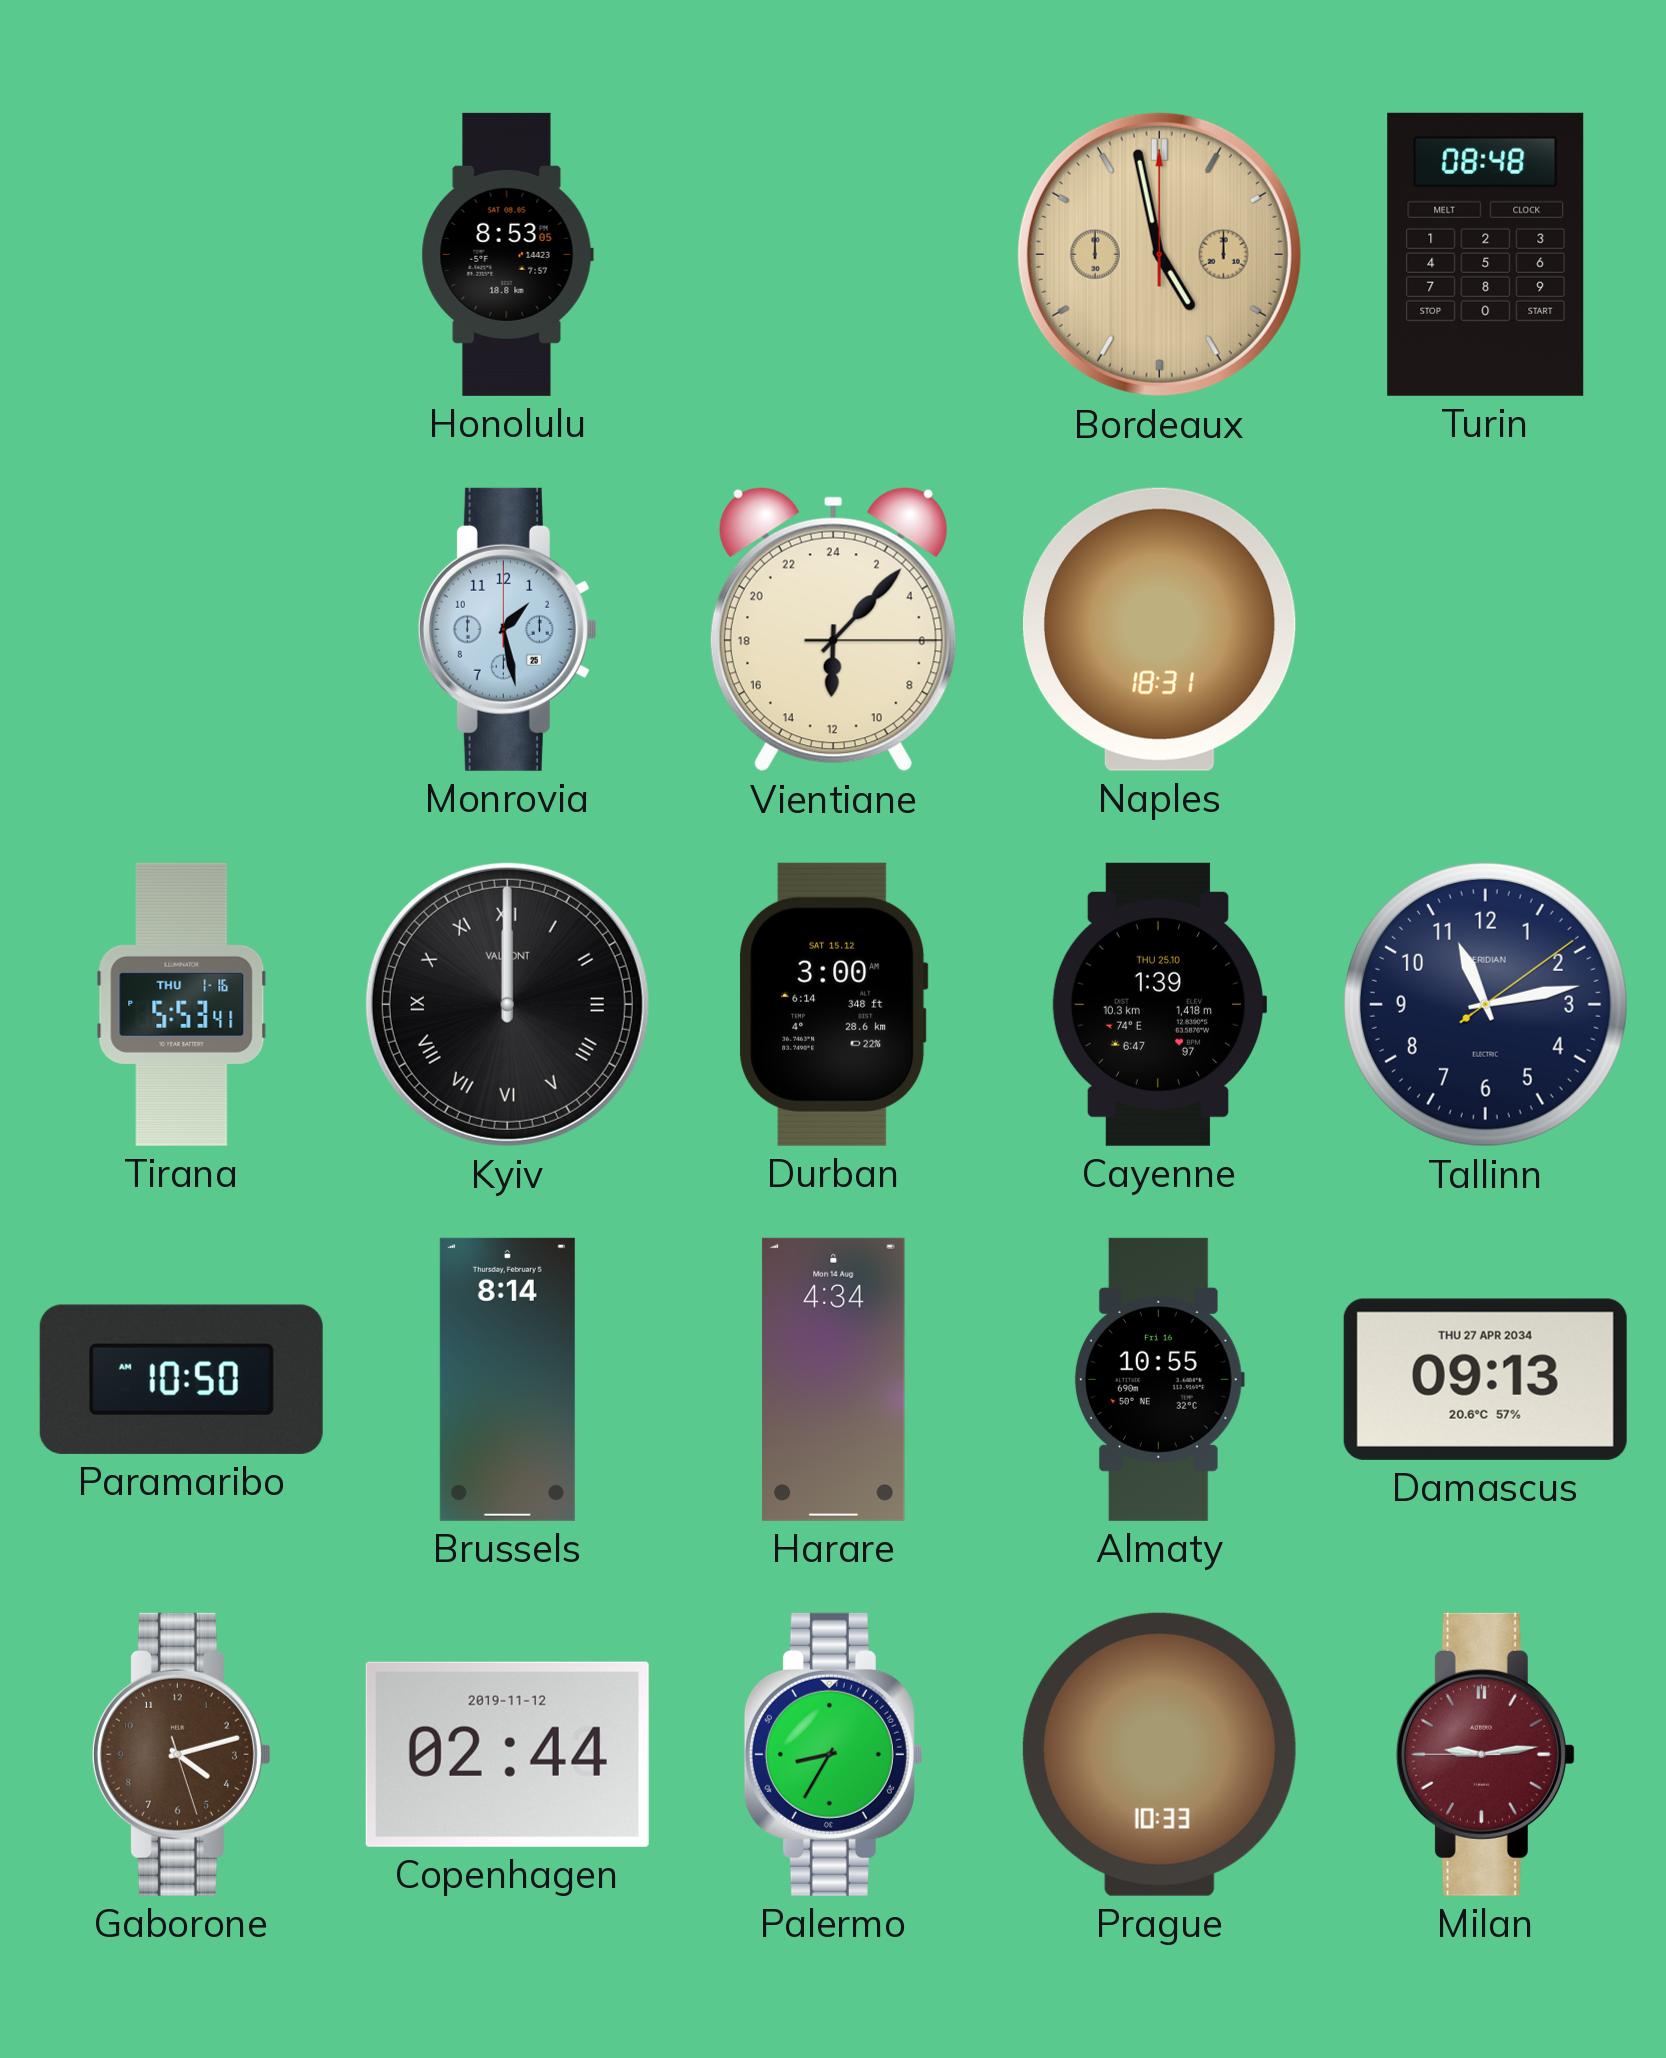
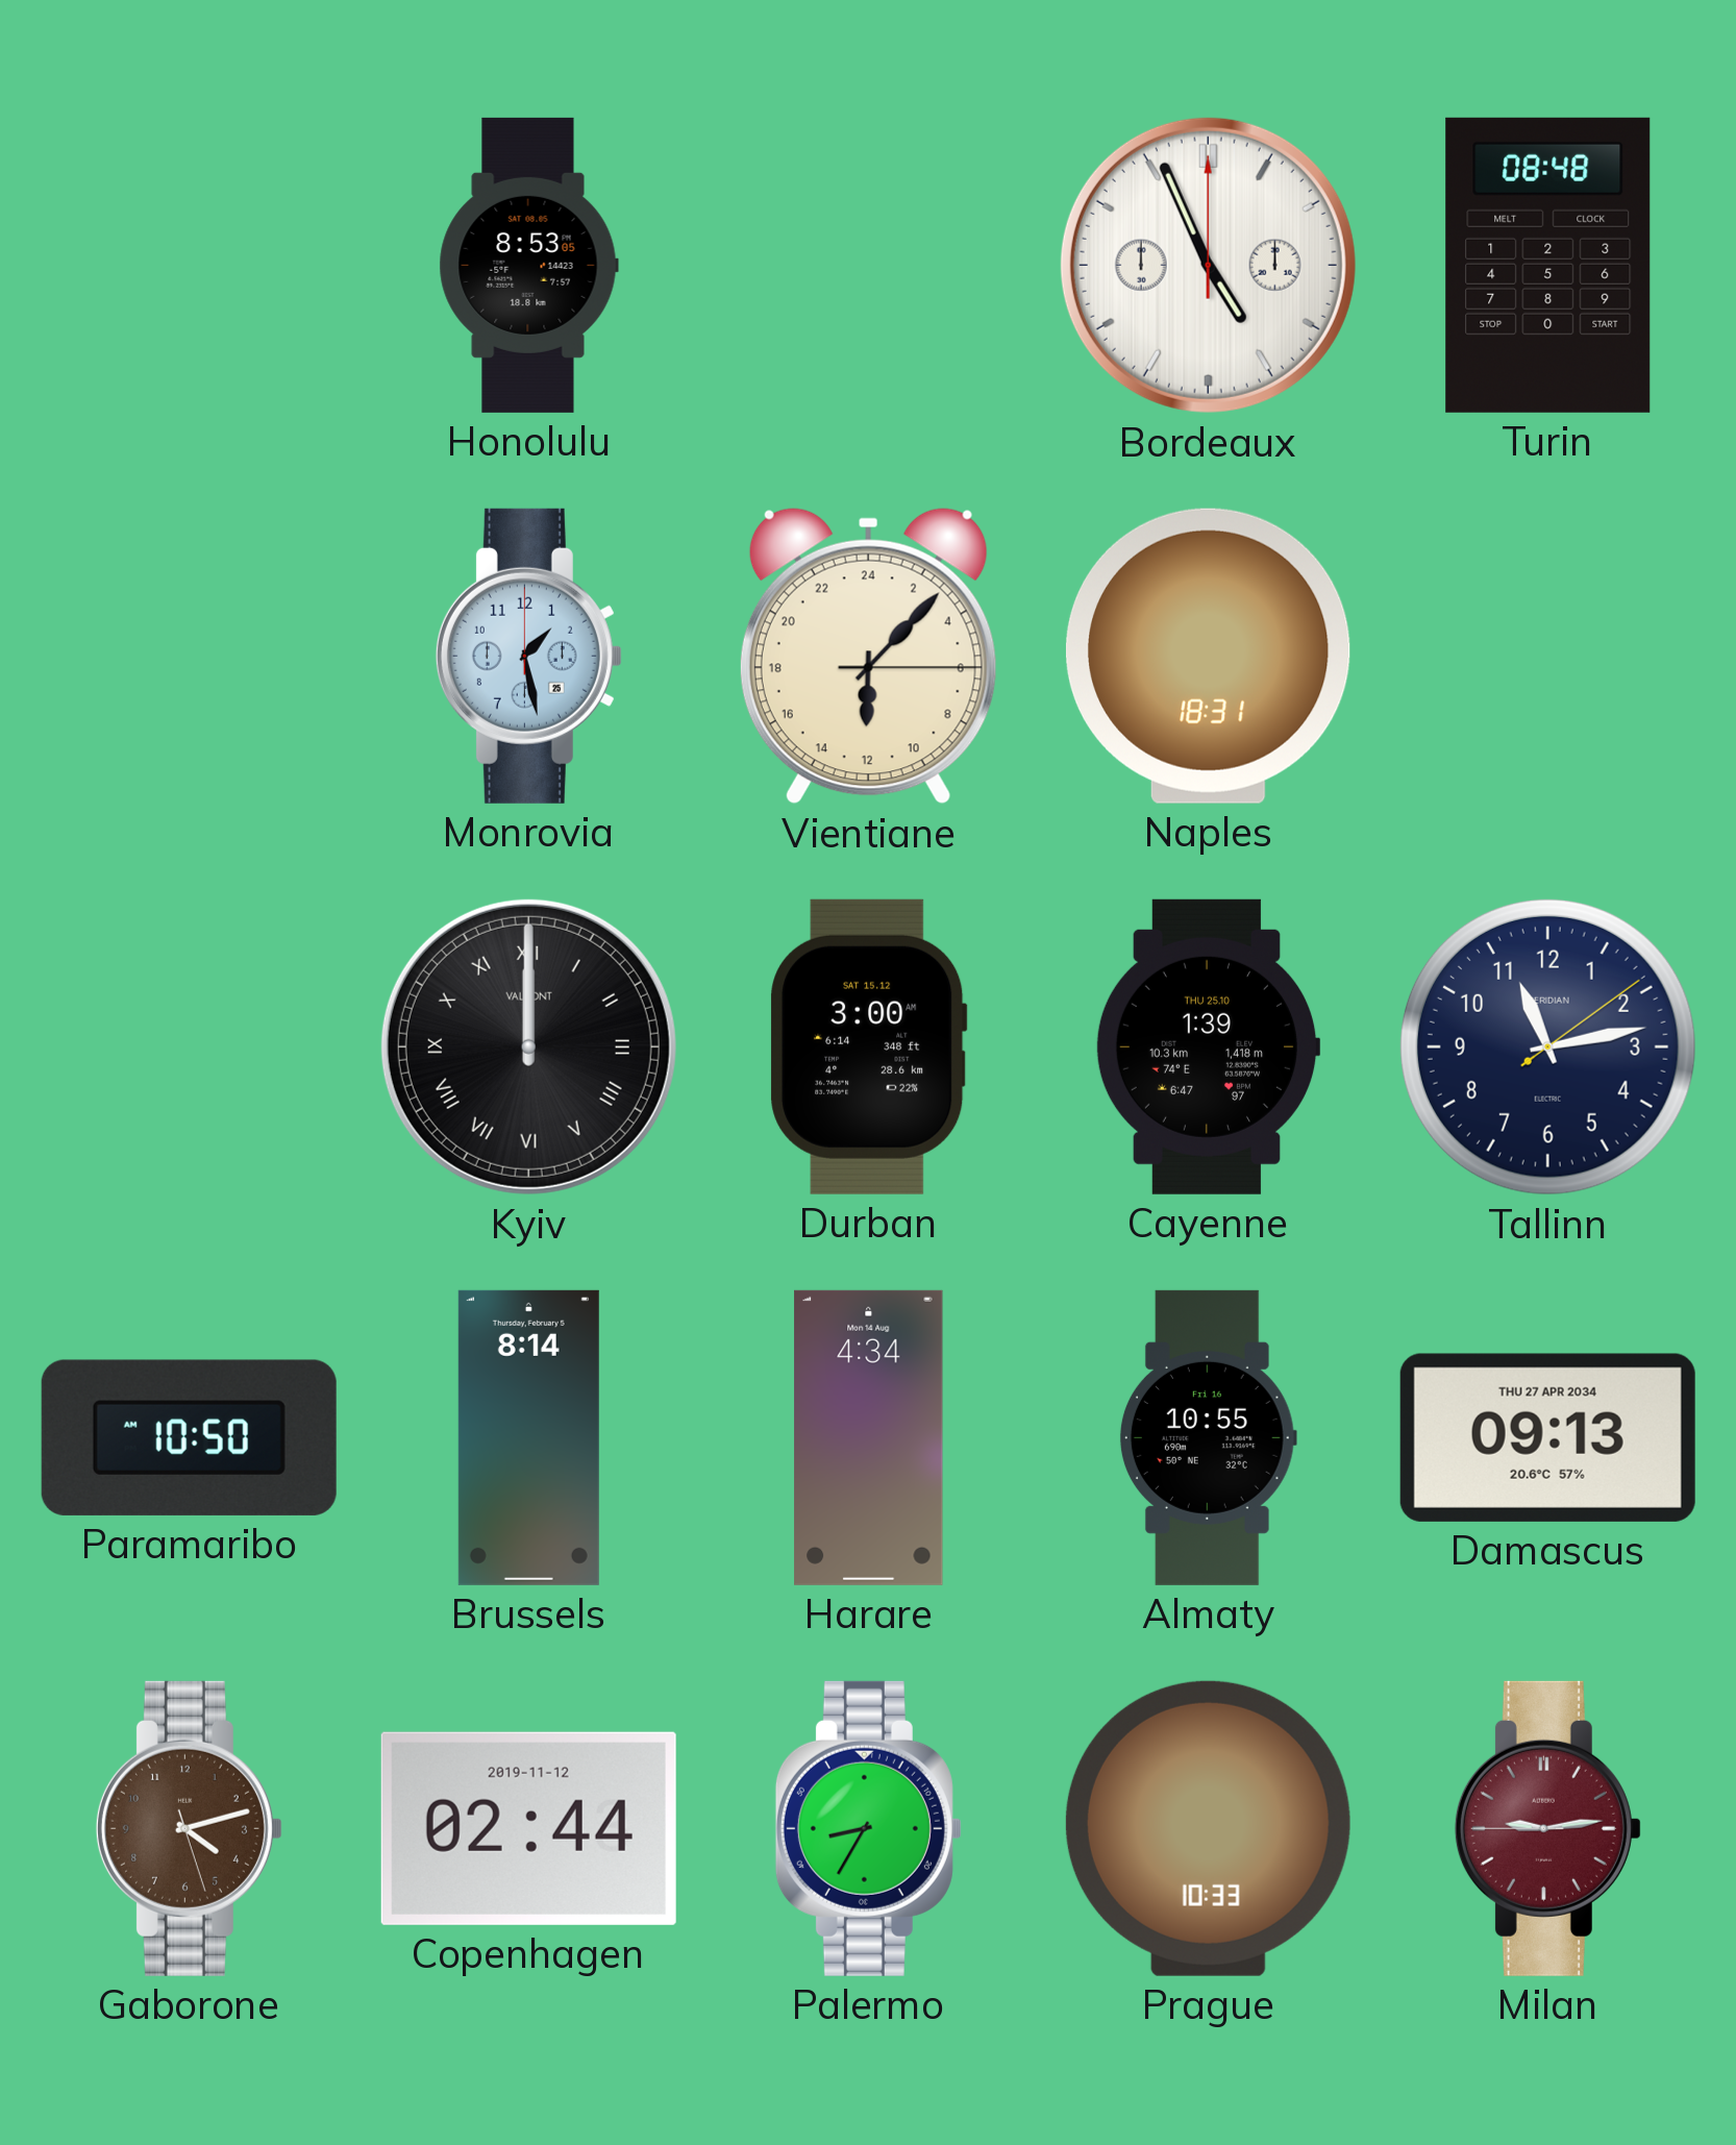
Bordeaux: 4:58 -> 4:56 (1208, 265)
Bordeaux dial: champagne -> white (1208, 265)
Tirana: 5:53 -> none (182, 1004)
